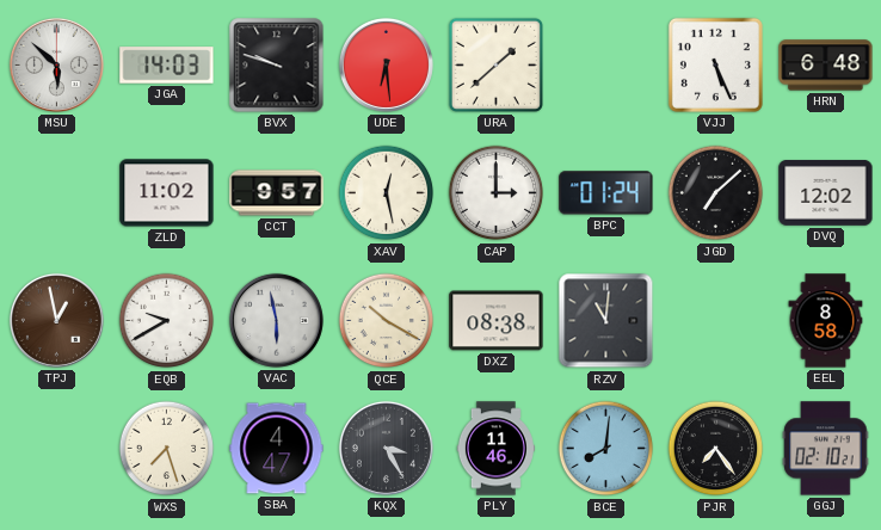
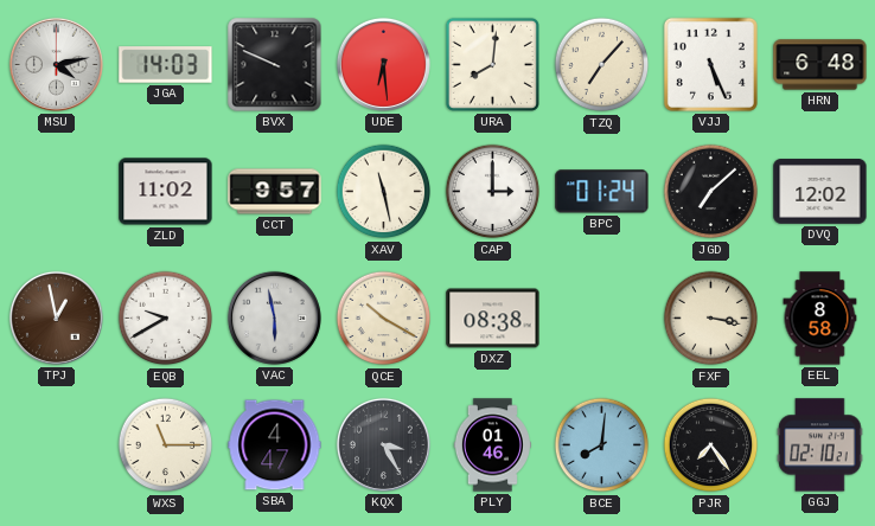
MSU: 5:52 -> 4:13 (56, 64)
BVX: 9:48 -> 9:49 (275, 65)
URA: 1:38 -> 8:01 (492, 64)
TZQ: none -> 7:07 (602, 65)
XAV: 12:28 -> 11:28 (384, 192)
RZV: 11:01 -> none (606, 321)
FXF: none -> 3:17 (711, 319)
WXS: 7:27 -> 11:15 (166, 445)
PLY: 11:46 -> 01:46 (492, 445)
